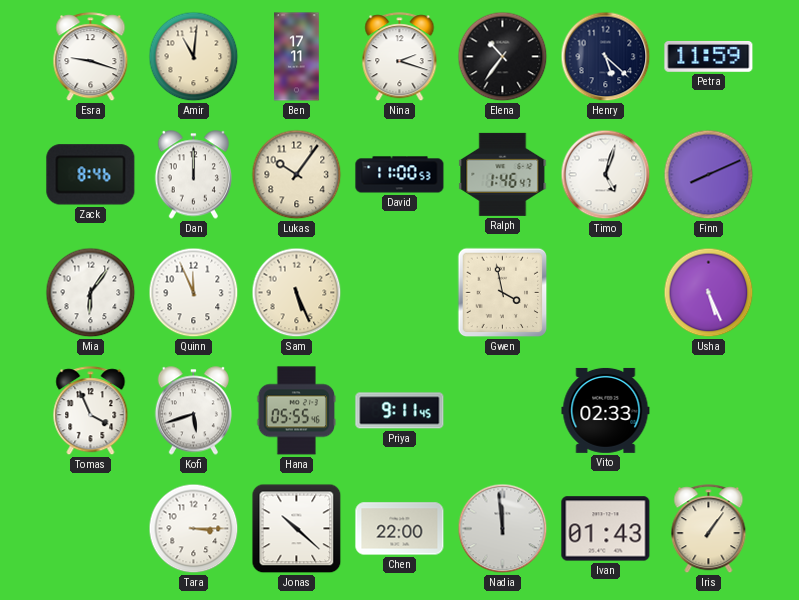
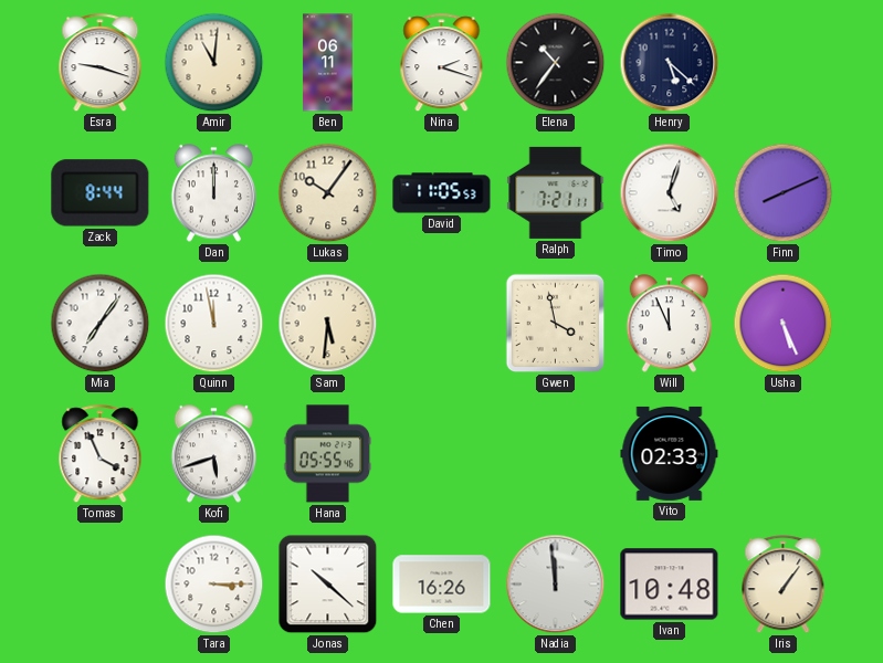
Ben: 17:11 -> 06:11 (328, 63)
Petra: 11:59 -> none (709, 56)
Zack: 8:46 -> 8:44 (101, 193)
David: 11:00 -> 11:05 (442, 193)
Ralph: 1:46 -> 7:21 (556, 192)
Mia: 6:06 -> 7:06 (101, 324)
Quinn: 11:56 -> 11:58 (214, 324)
Sam: 5:26 -> 5:31 (328, 324)
Will: none -> 11:56 (669, 324)
Priya: 9:11 -> none (400, 411)
Chen: 22:00 -> 16:26 (442, 585)
Ivan: 01:43 -> 10:48 (670, 585)
